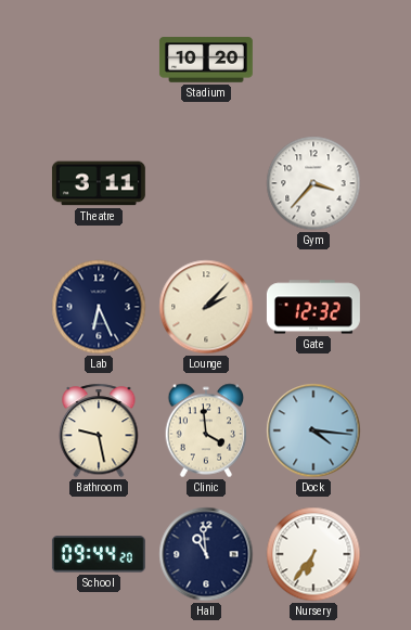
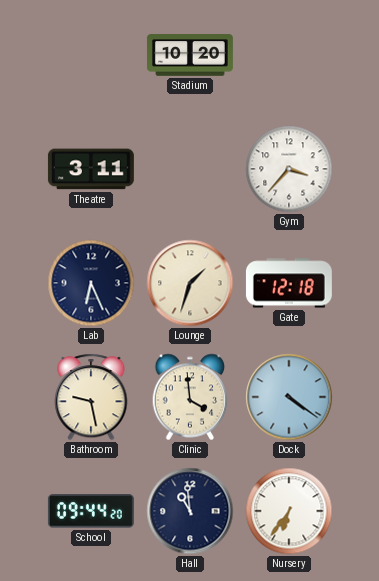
Lounge: 2:07 -> 1:33 (190, 283)
Gate: 12:32 -> 12:18 (289, 283)
Dock: 4:16 -> 4:21 (289, 397)
